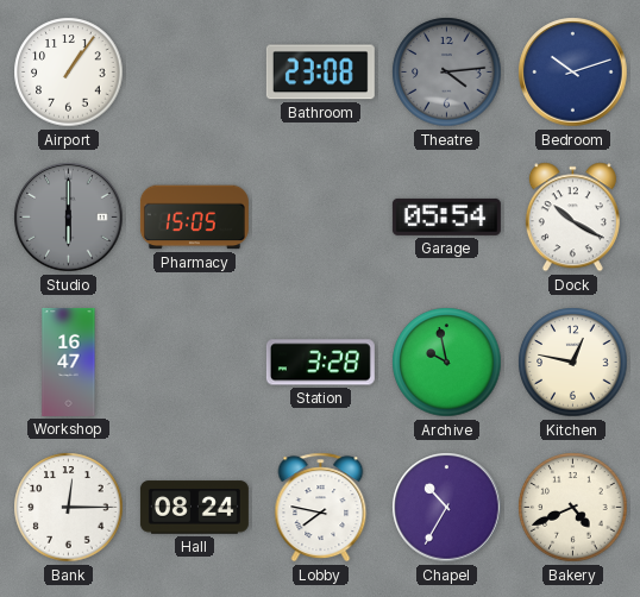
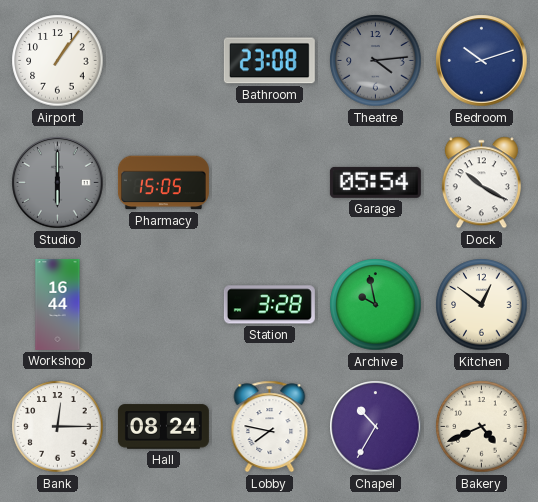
Workshop: 16:47 -> 16:44 (58, 304)
Kitchen: 12:47 -> 12:51 (482, 305)
